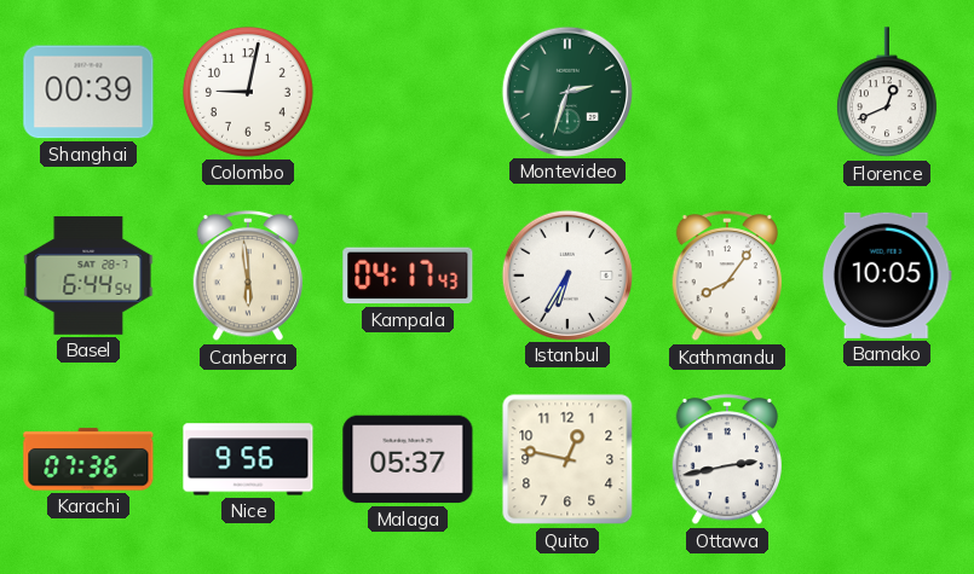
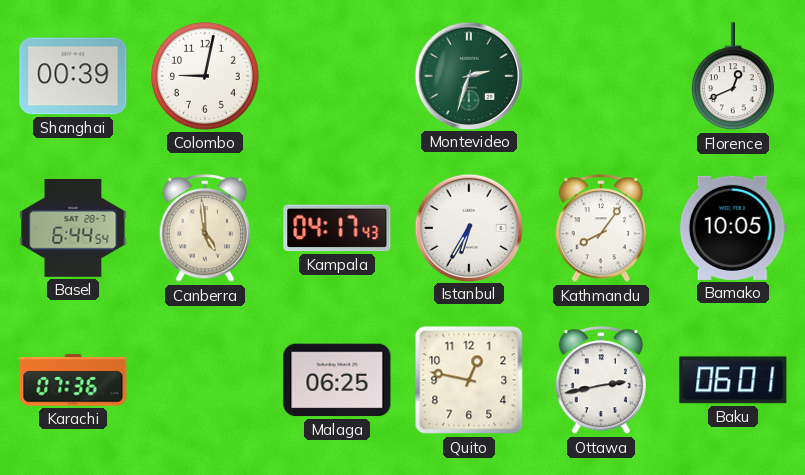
Canberra: 5:59 -> 4:59 (205, 229)
Nice: 9:56 -> none (248, 459)
Malaga: 05:37 -> 06:25 (337, 380)
Baku: none -> 06:01 (733, 380)
